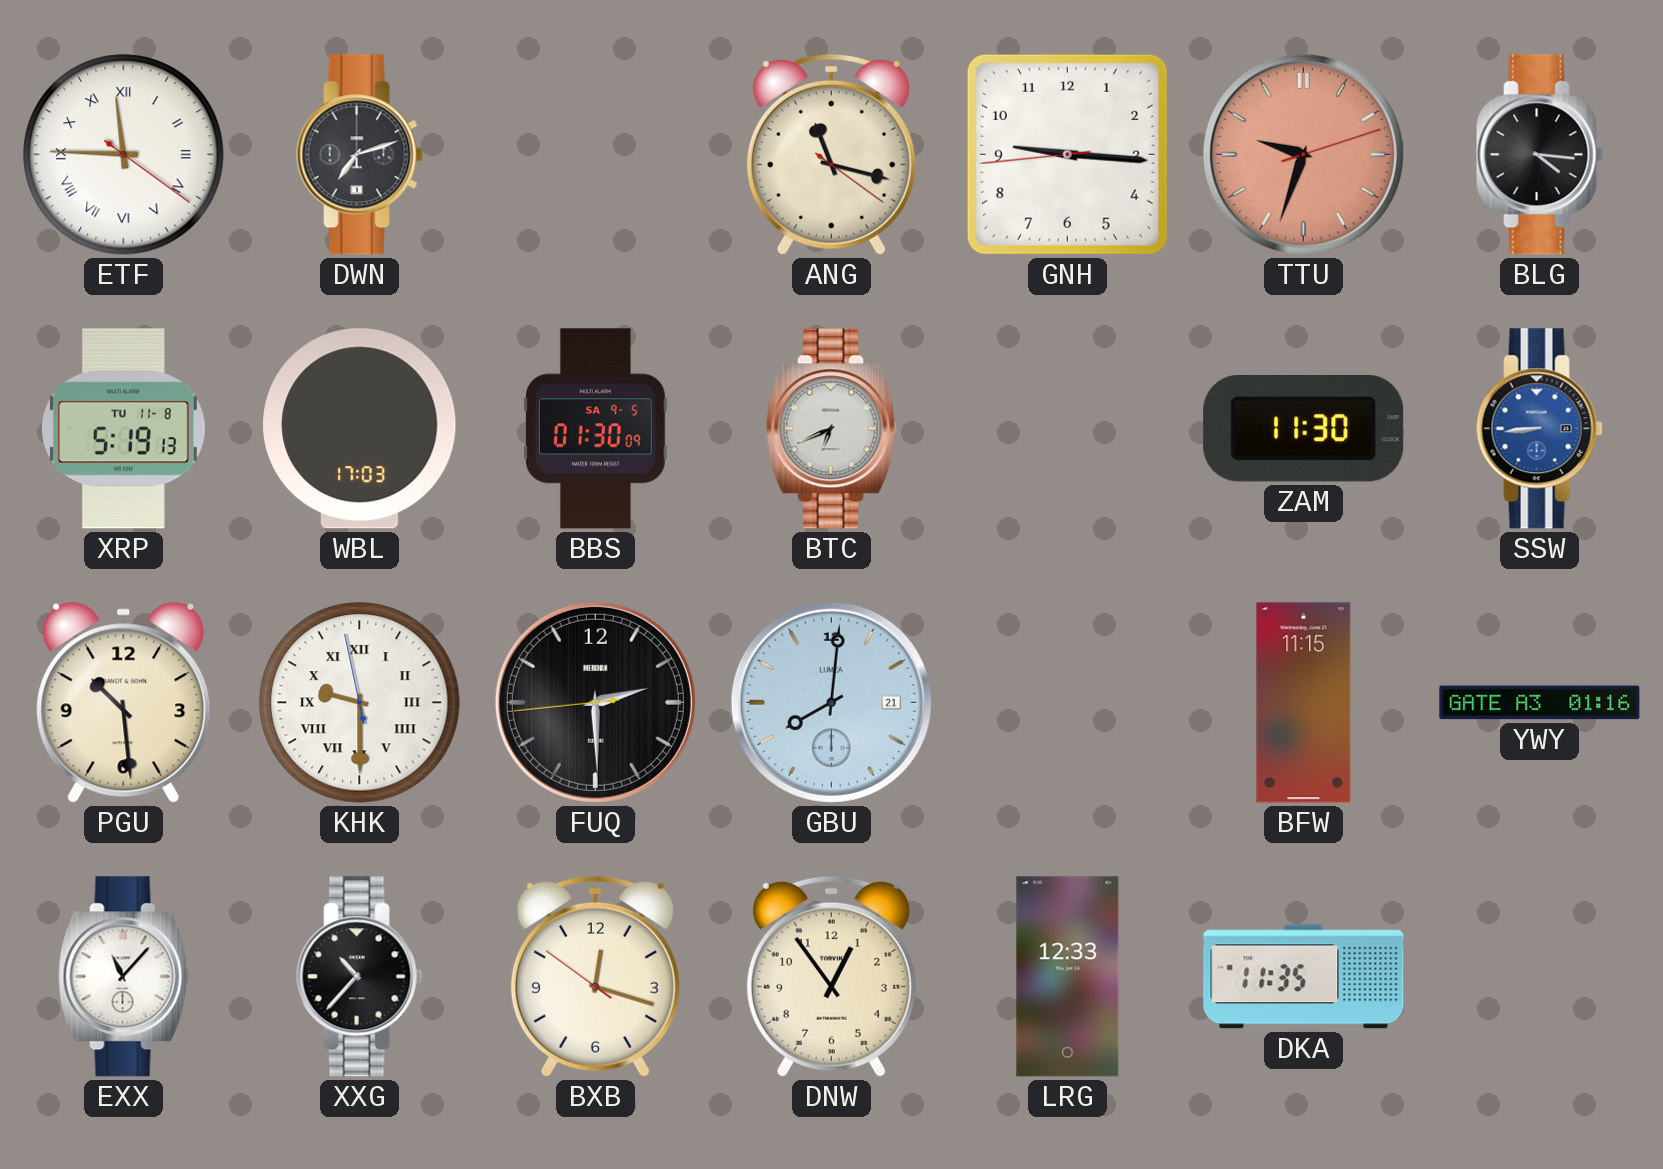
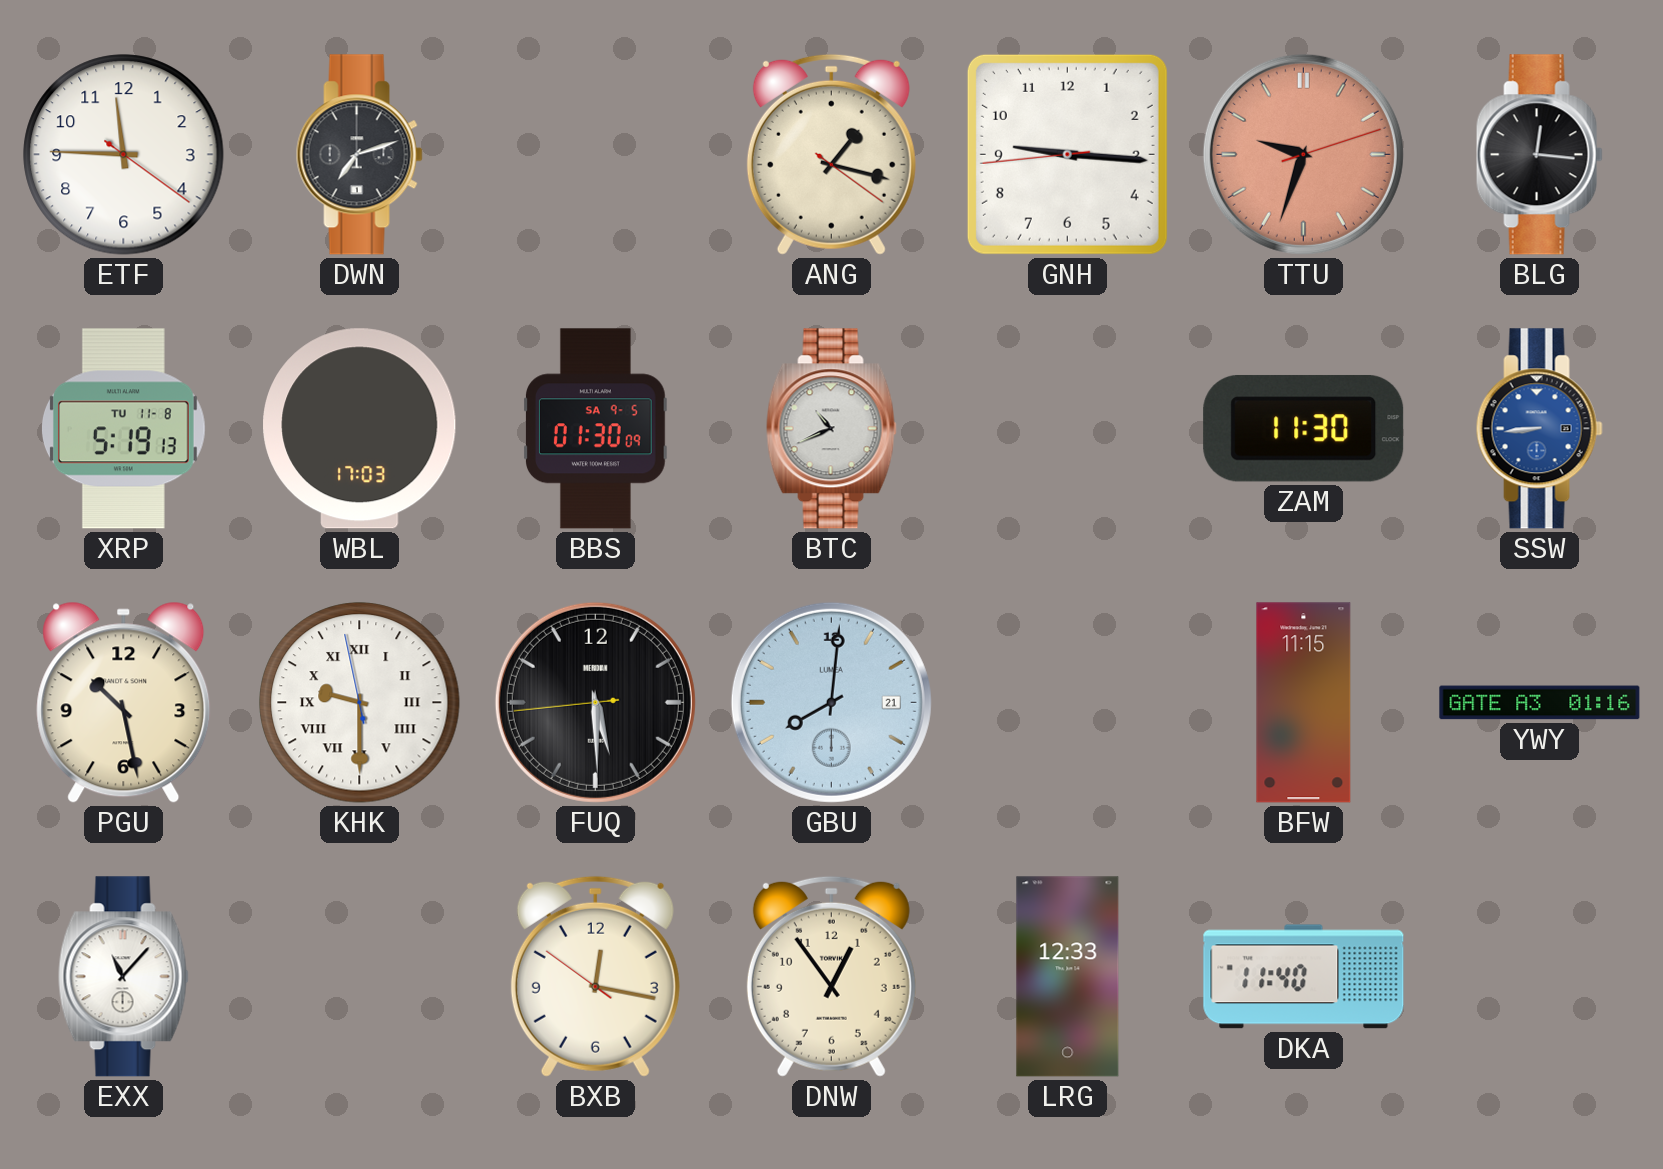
ETF numerals: Roman -> Arabic (124, 155)
ANG: 11:17 -> 1:17 (831, 154)
BLG: 4:16 -> 12:16 (1539, 155)
BTC: 6:41 -> 10:41 (831, 429)
PGU: 10:29 -> 10:28 (124, 702)
FUQ: 2:29 -> 5:29 (595, 702)
XXG: 10:37 -> none (359, 977)
BXB: 12:17 -> 12:16 (595, 976)
DKA: 11:35 -> 11:40 (1304, 977)
